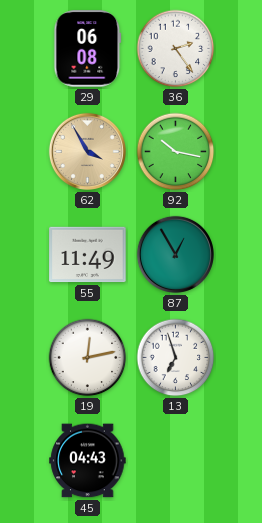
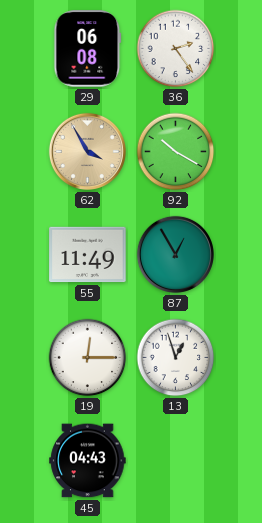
92: 10:17 -> 10:20 (176, 152)
19: 12:13 -> 12:15 (88, 358)
13: 6:57 -> 12:57 (176, 358)
